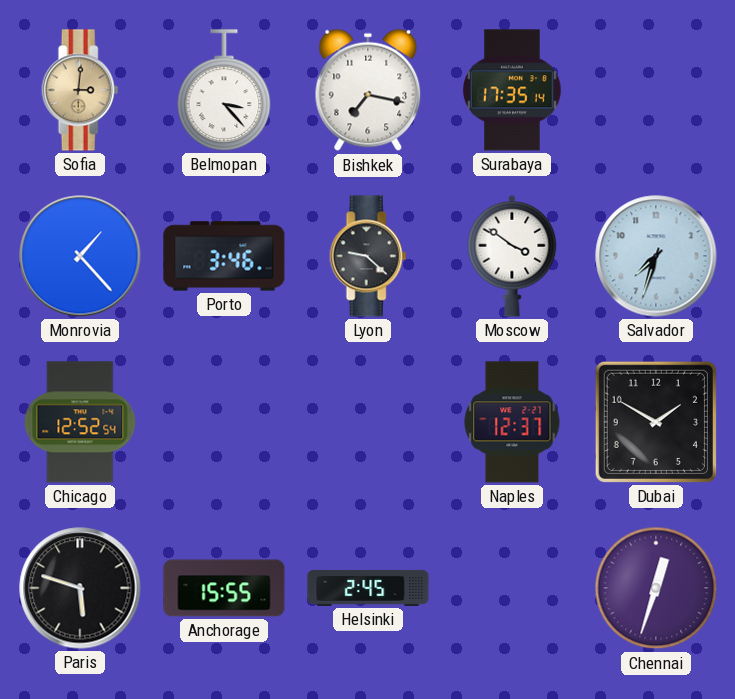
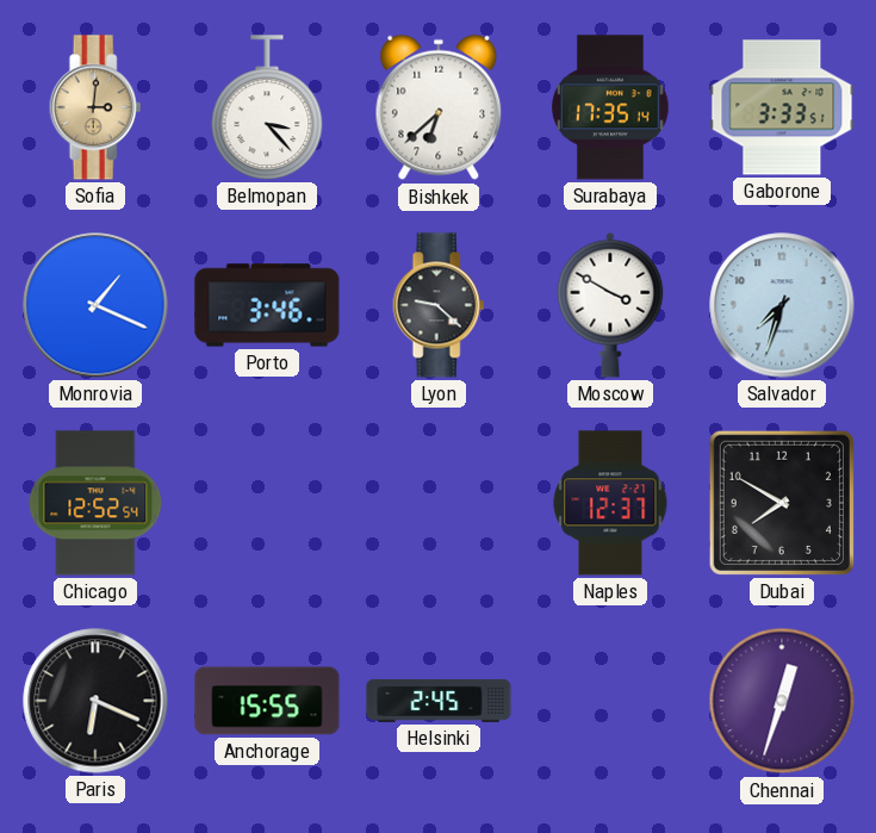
Bishkek: 7:17 -> 6:38 (439, 107)
Gaborone: none -> 3:33 (782, 107)
Monrovia: 1:23 -> 1:19 (95, 305)
Moscow: 3:51 -> 3:50 (610, 305)
Dubai: 1:50 -> 7:50 (782, 503)
Paris: 5:48 -> 6:19 (95, 701)
